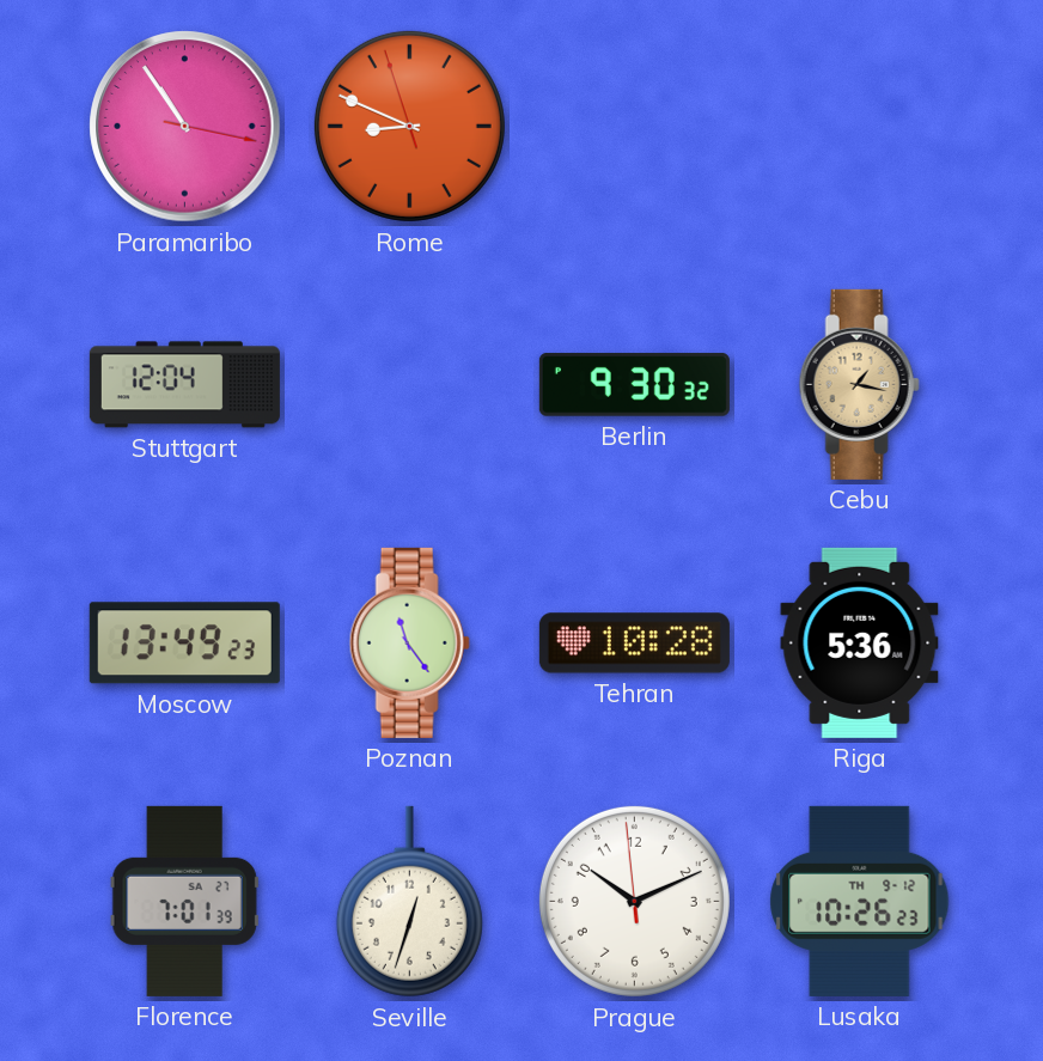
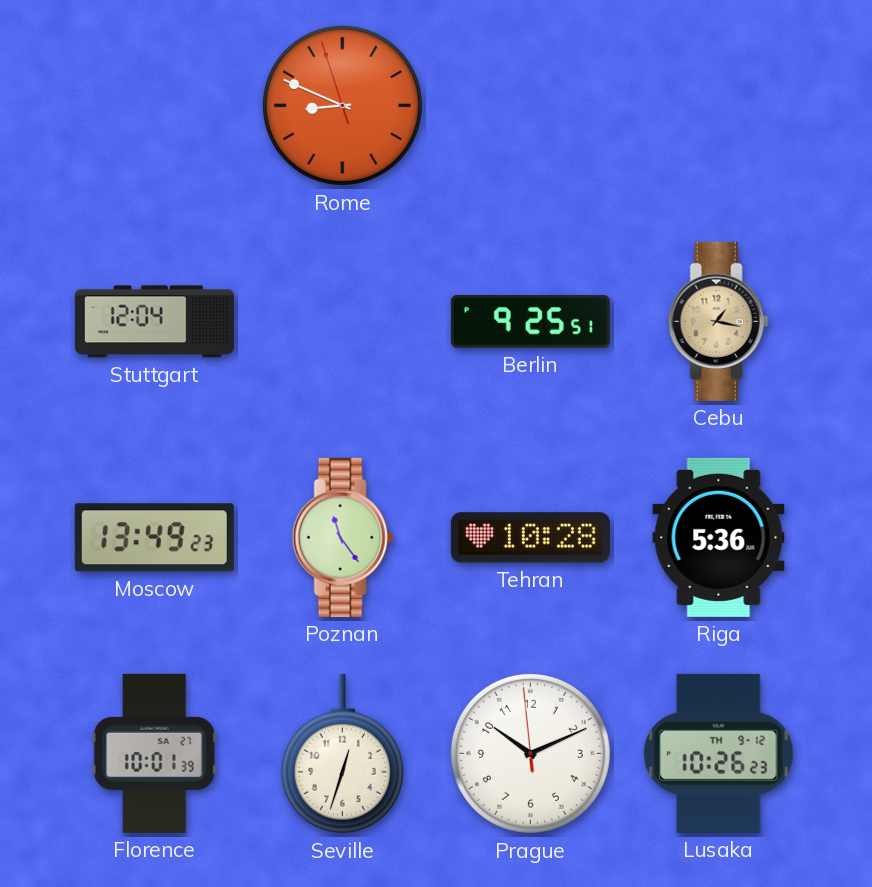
Paramaribo: 10:54 -> none (185, 127)
Berlin: 9:30 -> 9:25 (530, 322)
Florence: 7:01 -> 10:01 (154, 753)
